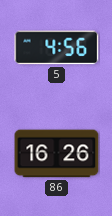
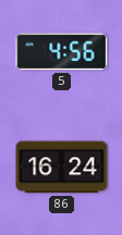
86: 16:26 -> 16:24 (62, 168)
